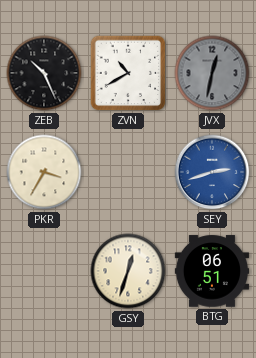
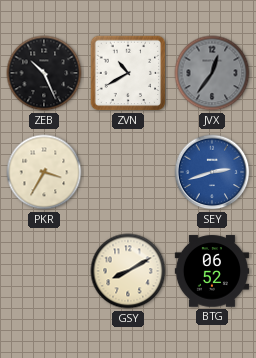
JVX: 12:32 -> 12:36 (212, 73)
GSY: 12:33 -> 8:10 (128, 271)
BTG: 06:51 -> 06:52 (211, 271)
